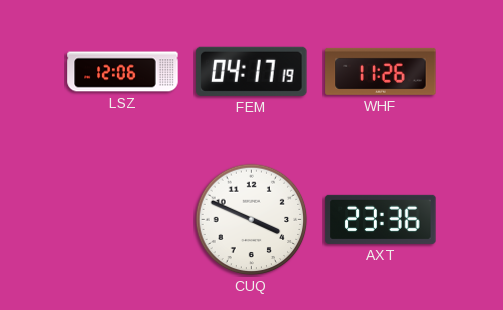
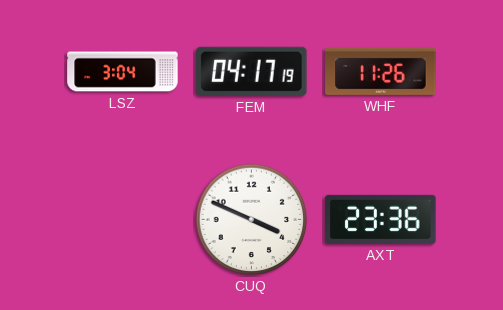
LSZ: 12:06 -> 3:04 (123, 72)
